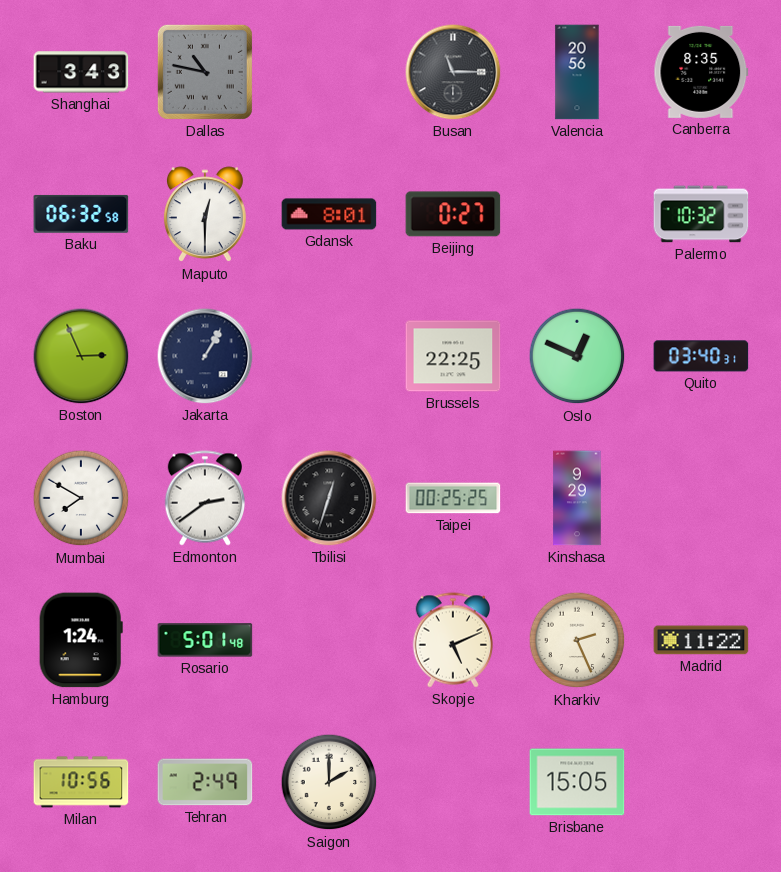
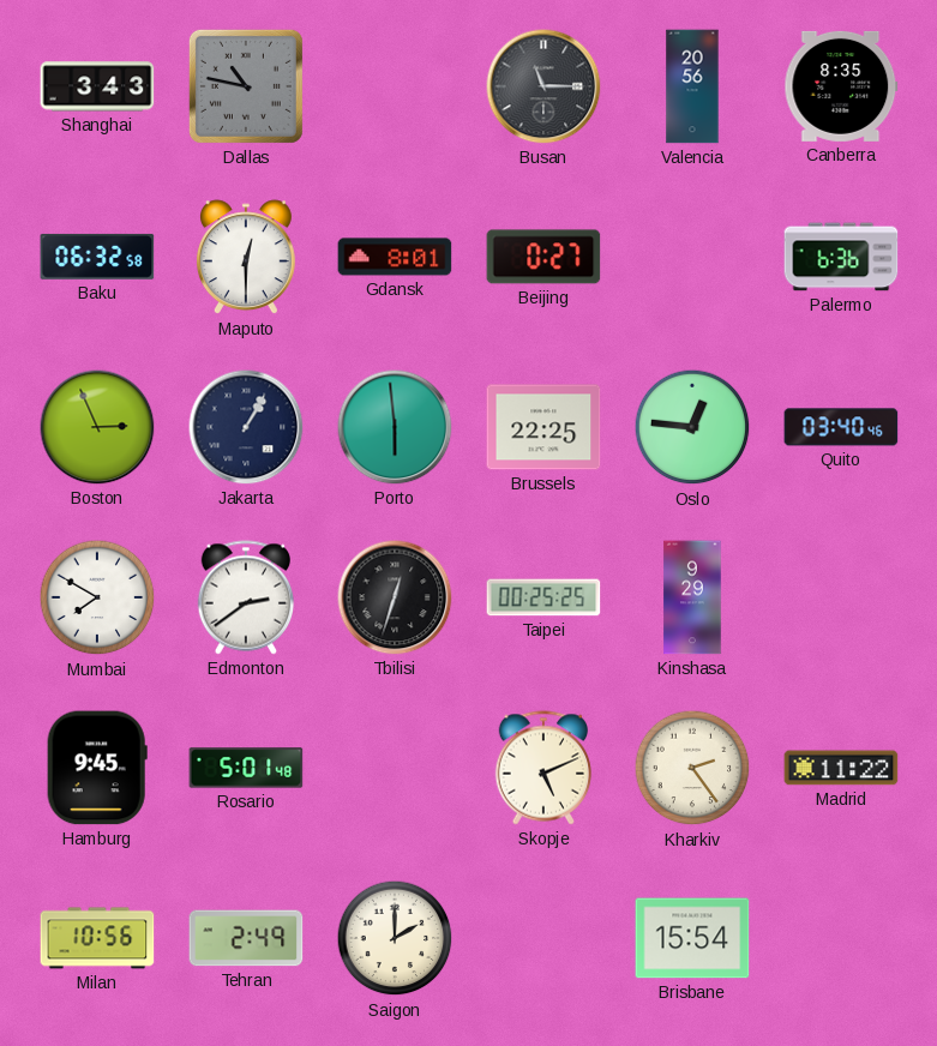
Palermo: 10:32 -> 6:36 (841, 257)
Porto: none -> 5:59 (395, 427)
Oslo: 12:49 -> 12:46 (692, 427)
Quito: 03:40:31 -> 03:40:46 (841, 427)
Hamburg: 1:24 -> 9:45 (97, 768)
Kharkiv: 2:26 -> 2:24 (692, 768)
Brisbane: 15:05 -> 15:54 (692, 938)
